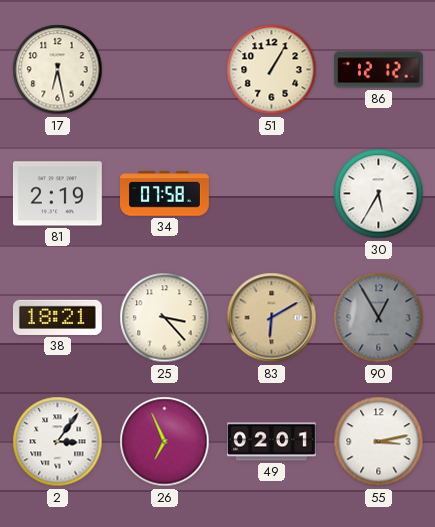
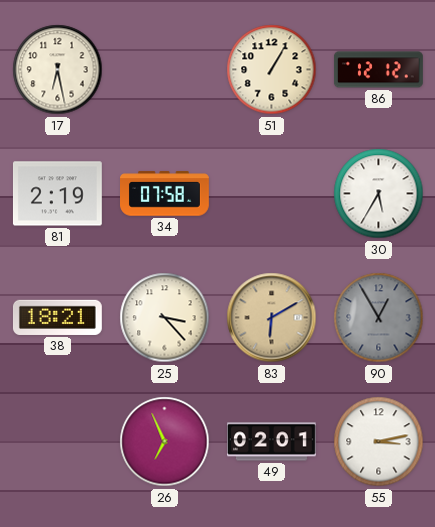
2: 3:06 -> none (58, 442)
